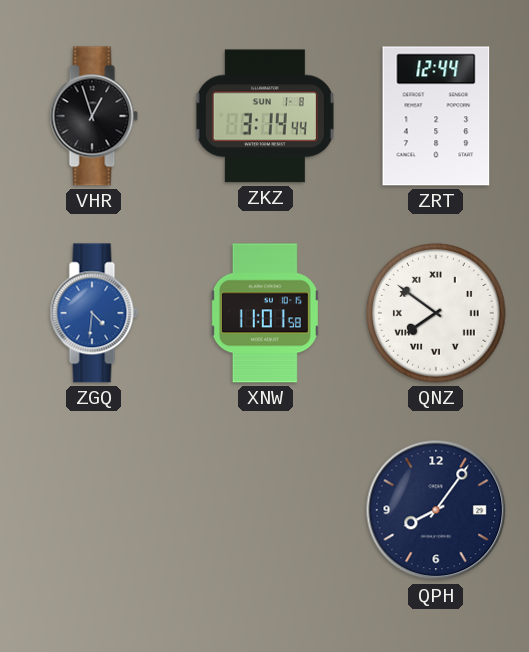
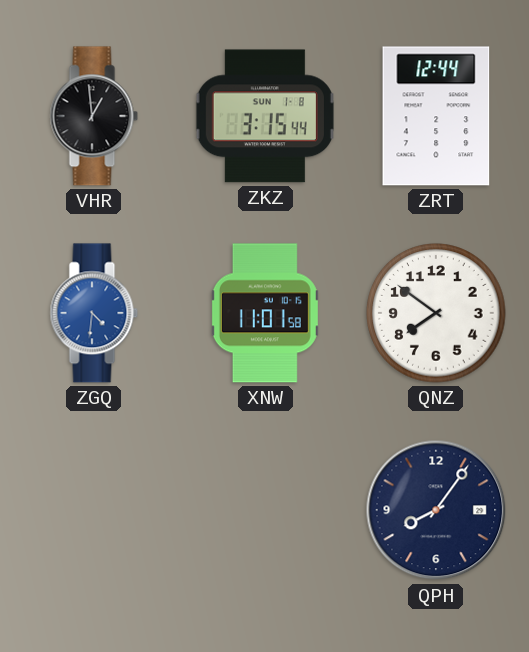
VHR: 12:57 -> 12:59 (94, 116)
ZKZ: 3:14 -> 3:15 (265, 116)
QNZ numerals: Roman -> Arabic (436, 313)
